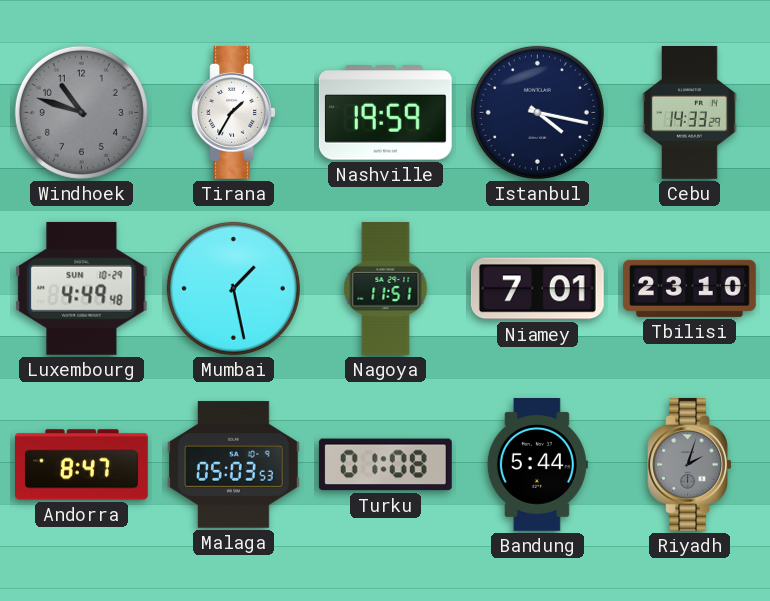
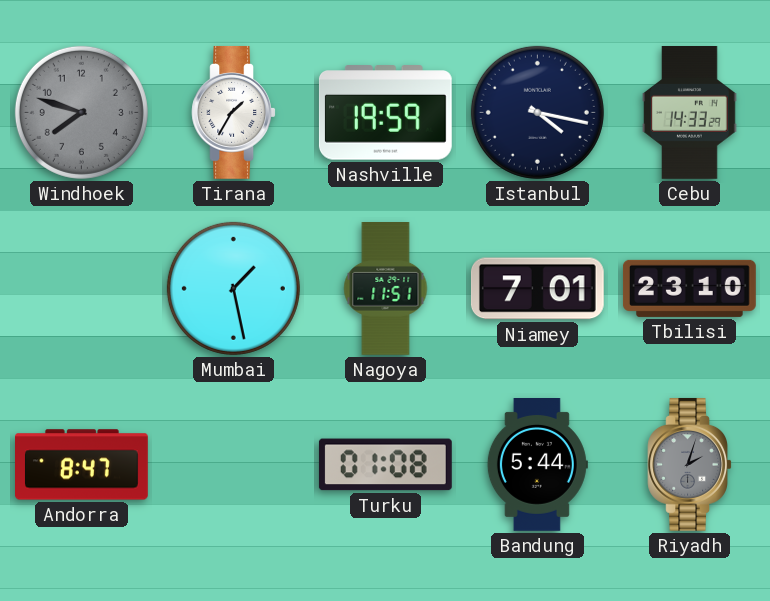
Windhoek: 10:48 -> 7:48 (81, 112)
Luxembourg: 4:49 -> none (82, 288)
Malaga: 05:03 -> none (233, 465)
